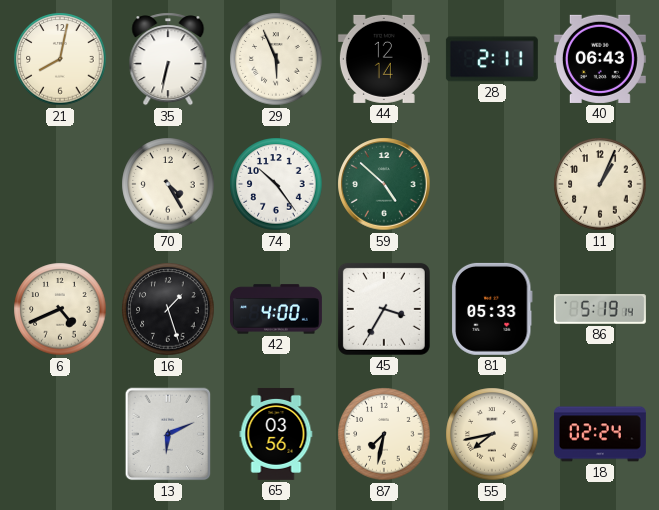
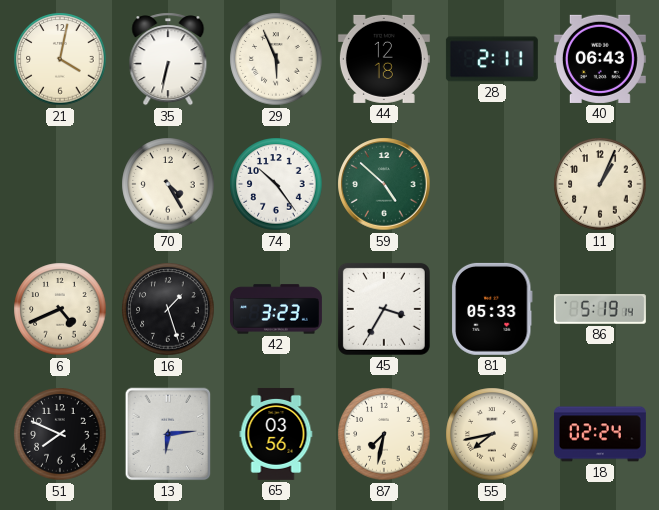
21: 8:02 -> 4:02 (60, 59)
44: 12:14 -> 12:18 (384, 59)
42: 4:00 -> 3:23 (276, 309)
51: none -> 7:49 (60, 434)
13: 6:11 -> 6:14 (168, 434)
